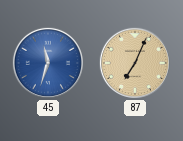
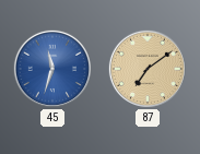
87: 7:04 -> 7:09 (146, 68)
